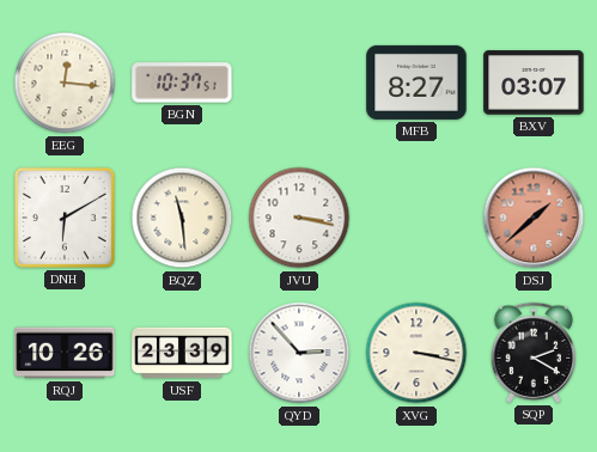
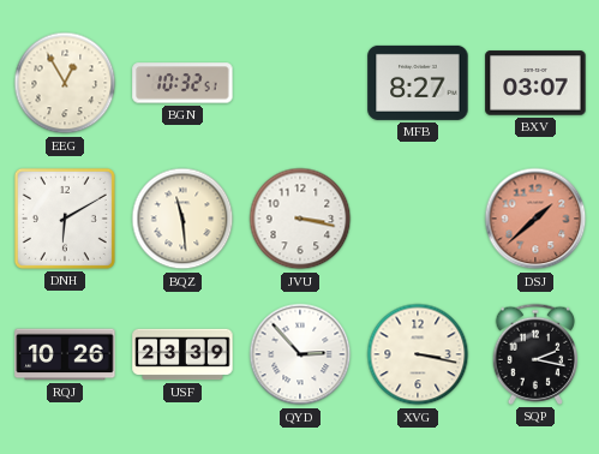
EEG: 12:16 -> 12:55 (65, 83)
BGN: 10:37 -> 10:32 (182, 83)
SQP: 2:20 -> 2:17 (535, 354)
